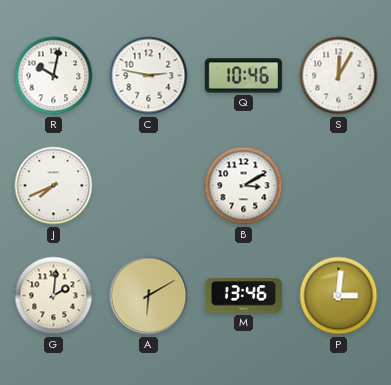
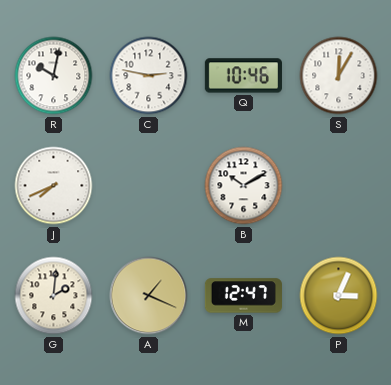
B: 3:10 -> 10:10 (244, 186)
A: 6:10 -> 1:19 (149, 296)
M: 13:46 -> 12:47 (243, 296)
P: 3:01 -> 3:04 (339, 296)
